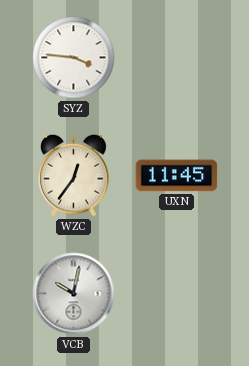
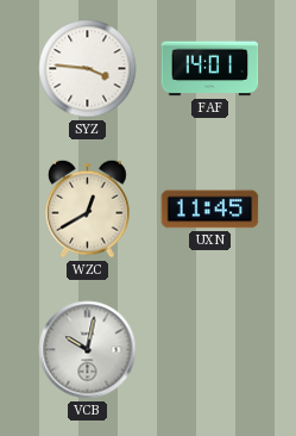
FAF: none -> 14:01 (210, 69)
WZC: 12:36 -> 12:40 (88, 208)
